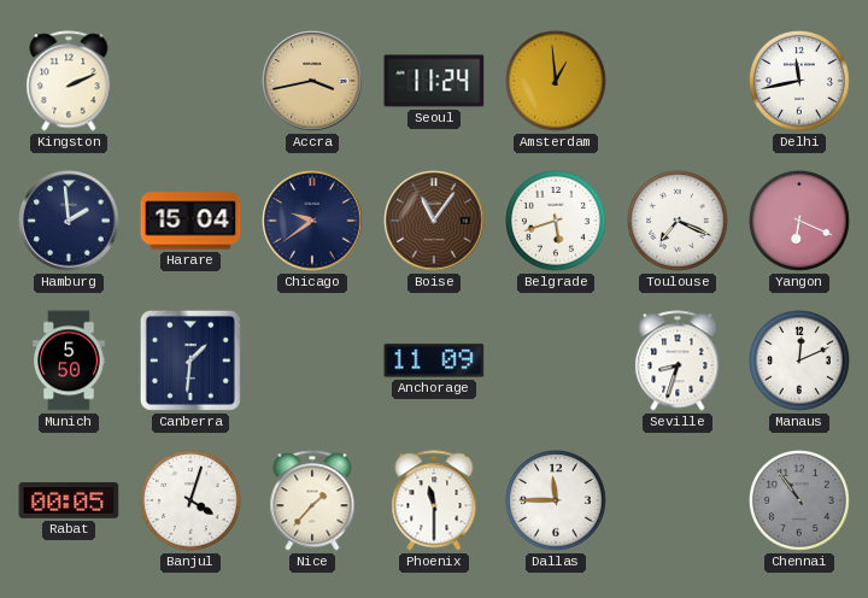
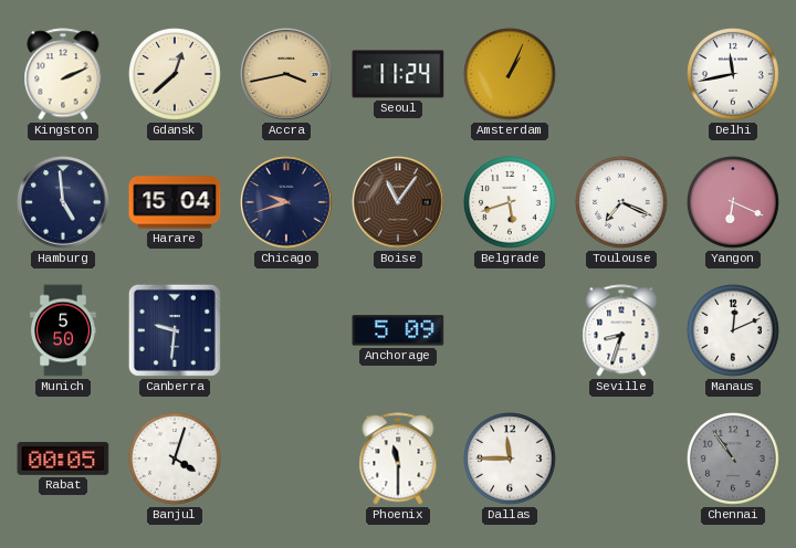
Gdansk: none -> 12:38 (176, 75)
Amsterdam: 12:59 -> 1:04 (511, 75)
Hamburg: 1:59 -> 4:59 (63, 202)
Chicago: 9:39 -> 9:42 (286, 202)
Canberra: 1:31 -> 9:31 (175, 330)
Anchorage: 11:09 -> 5:09 (398, 330)
Nice: 1:37 -> none (312, 500)
